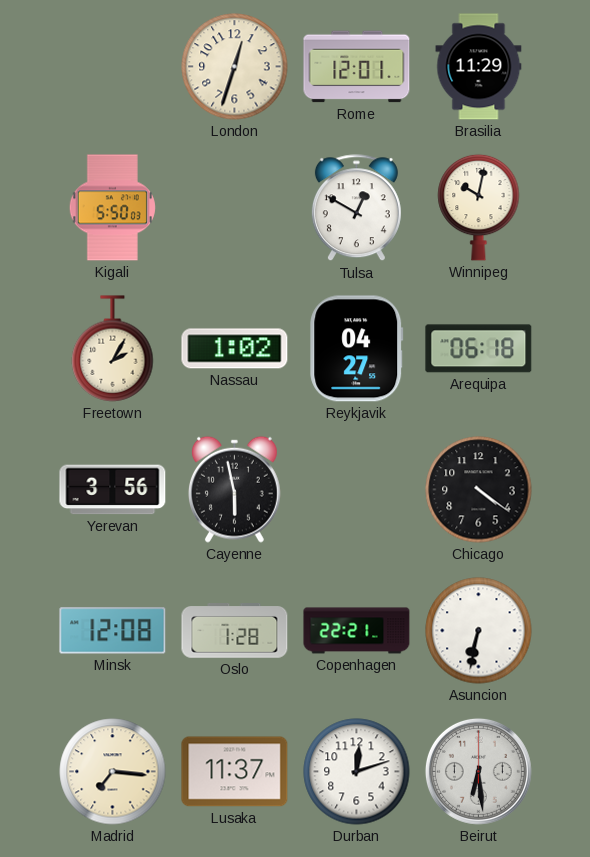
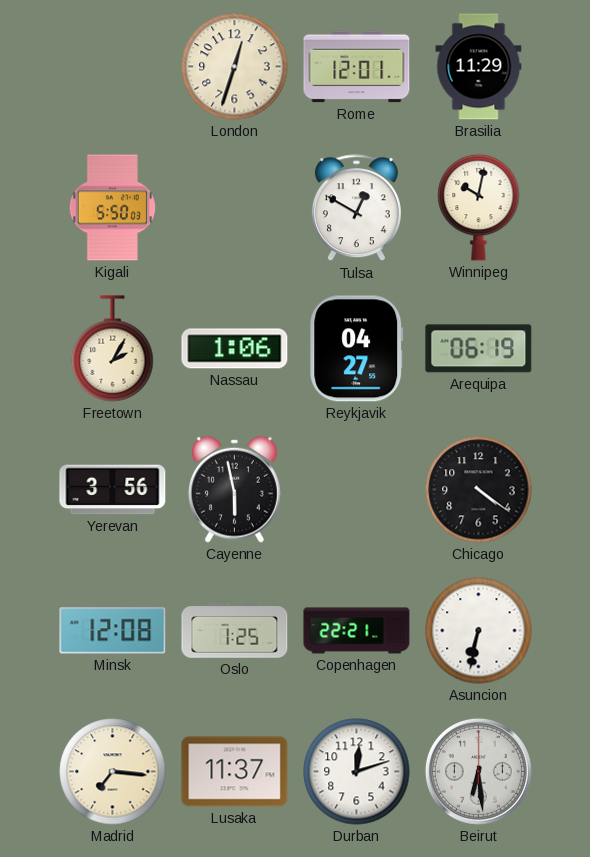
Nassau: 1:02 -> 1:06 (235, 349)
Arequipa: 06:18 -> 06:19 (479, 349)
Oslo: 1:28 -> 1:25 (235, 631)
